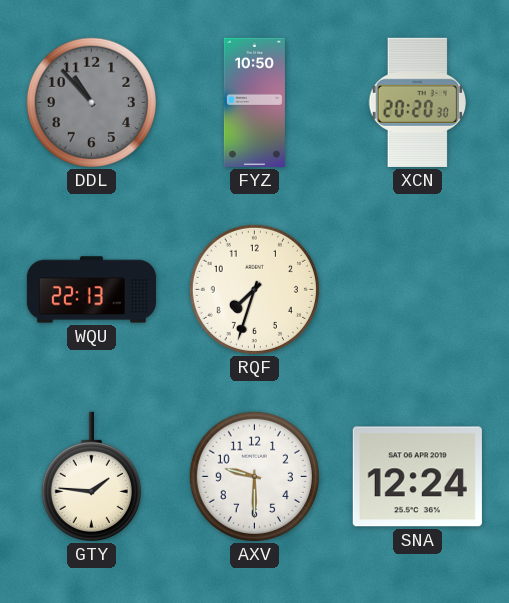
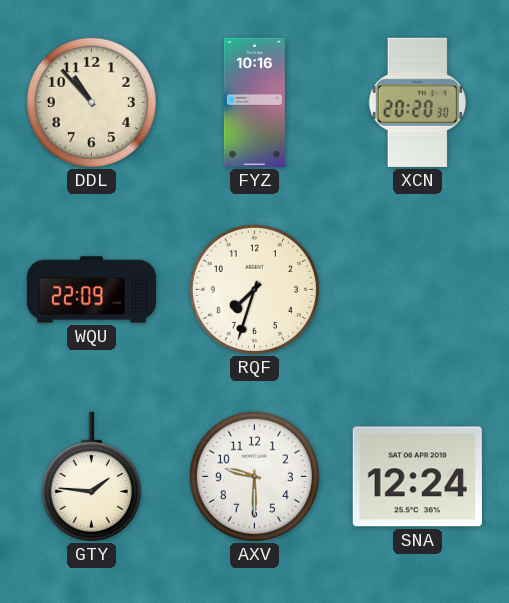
DDL dial: grey -> cream (91, 102)
FYZ: 10:50 -> 10:16 (254, 102)
WQU: 22:13 -> 22:09 (91, 290)
